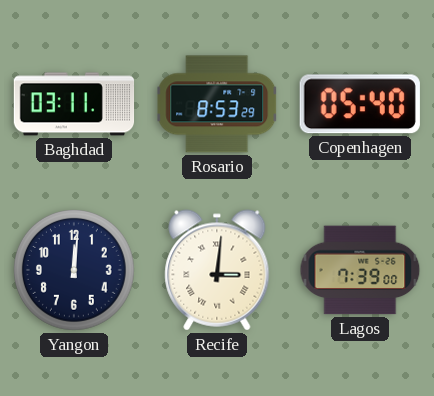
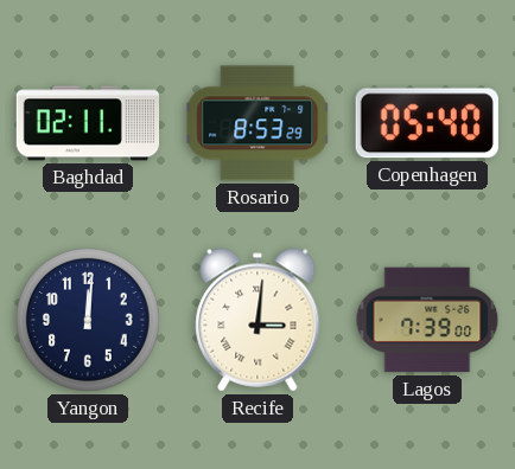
Baghdad: 03:11 -> 02:11 (88, 123)
